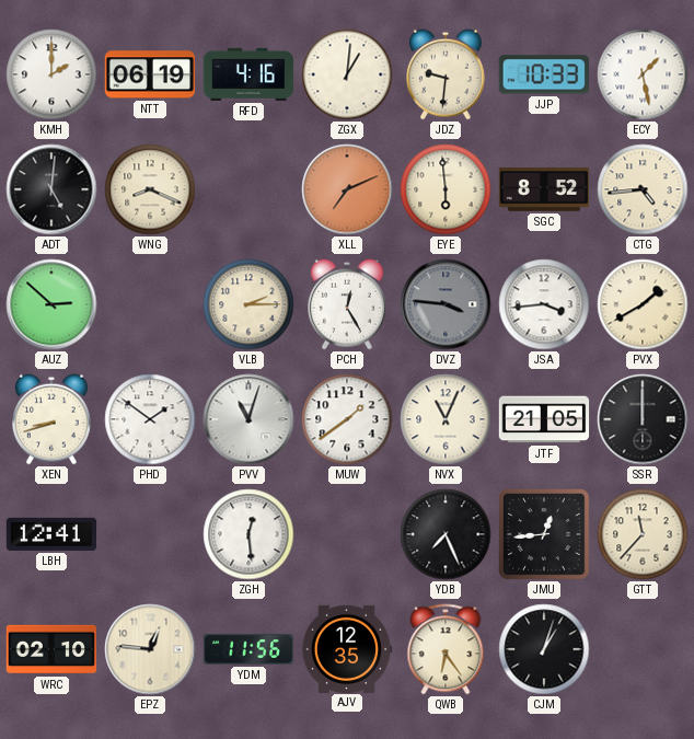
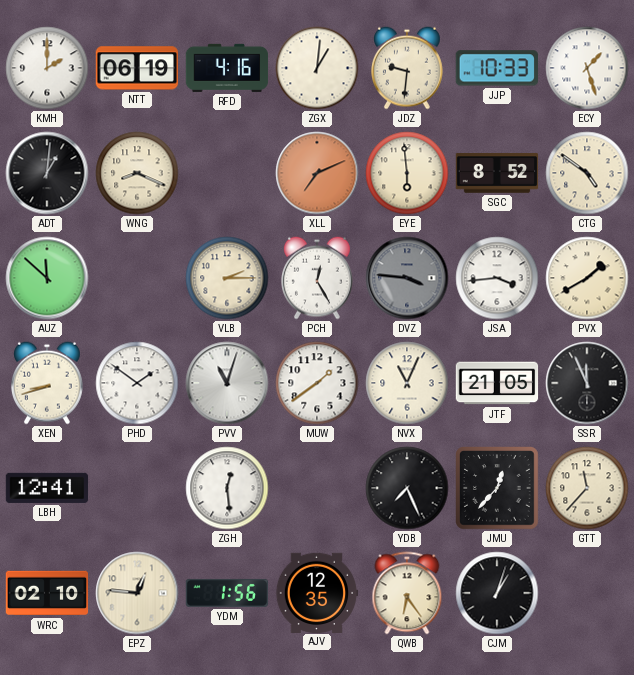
ECY: 1:28 -> 1:27 (587, 68)
ADT: 5:01 -> 1:01 (47, 173)
CTG: 4:44 -> 4:51 (587, 173)
AUZ: 2:52 -> 11:52 (47, 278)
SSR: 12:00 -> 11:56 (587, 383)
JMU: 12:44 -> 12:37 (498, 489)
YDM: 11:56 -> 1:56 (227, 593)
